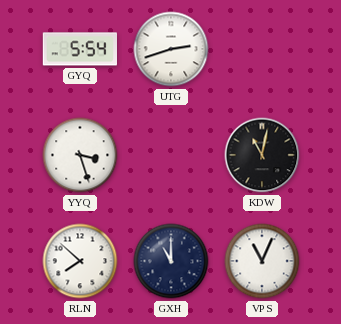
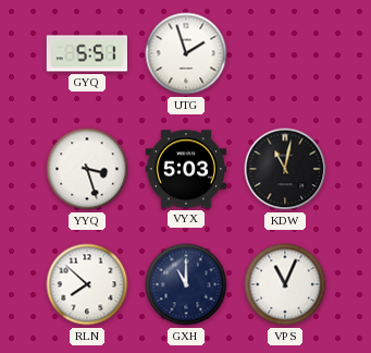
GYQ: 5:54 -> 5:51 (87, 53)
UTG: 2:42 -> 1:57 (186, 53)
VYX: none -> 5:03 (186, 169)
